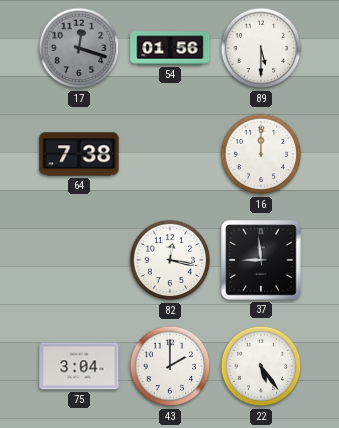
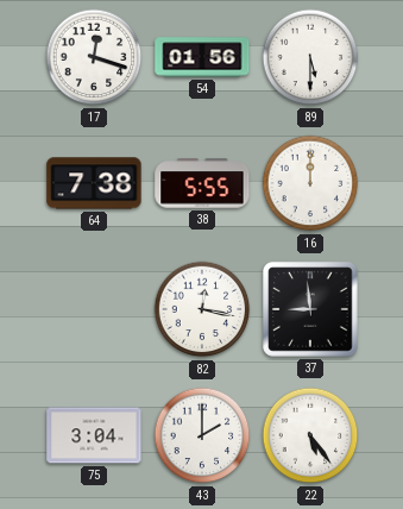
17 dial: grey -> white (94, 57)
38: none -> 5:55 (202, 183)
